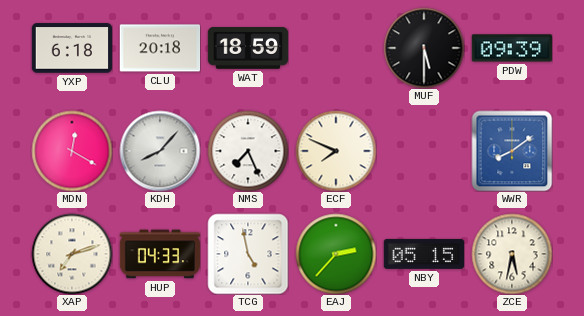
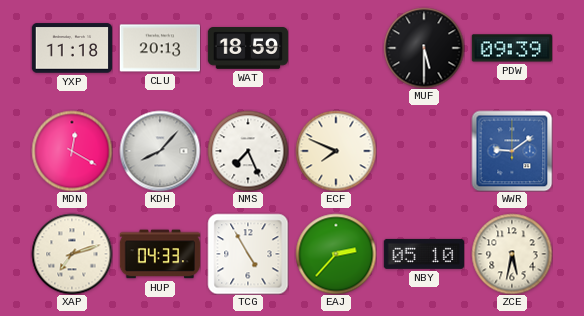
YXP: 6:18 -> 11:18 (72, 48)
CLU: 20:18 -> 20:13 (160, 48)
WWR: 8:09 -> 9:09 (512, 151)
TCG: 4:58 -> 4:55 (248, 254)
NBY: 05:15 -> 05:10 (423, 254)
